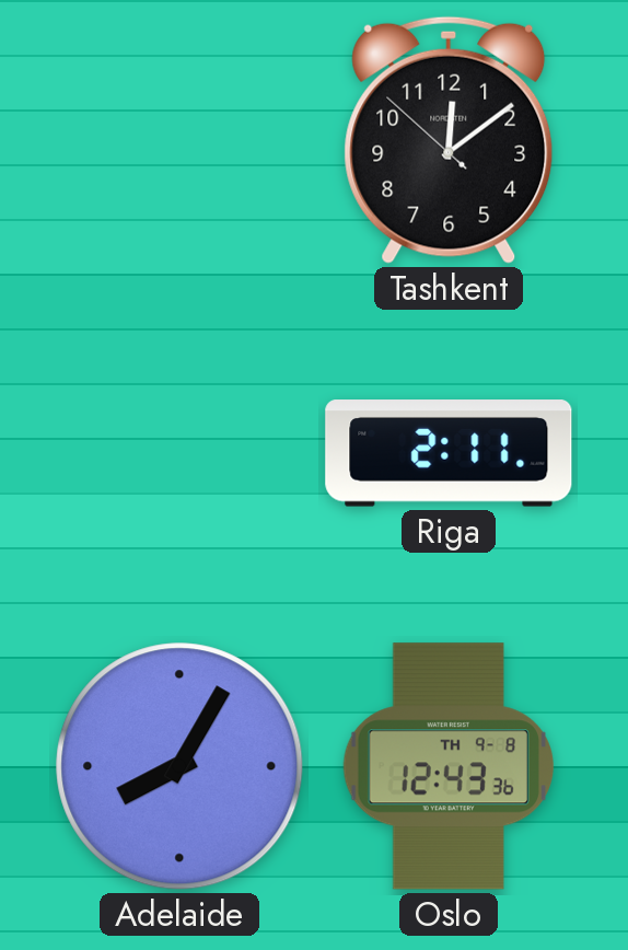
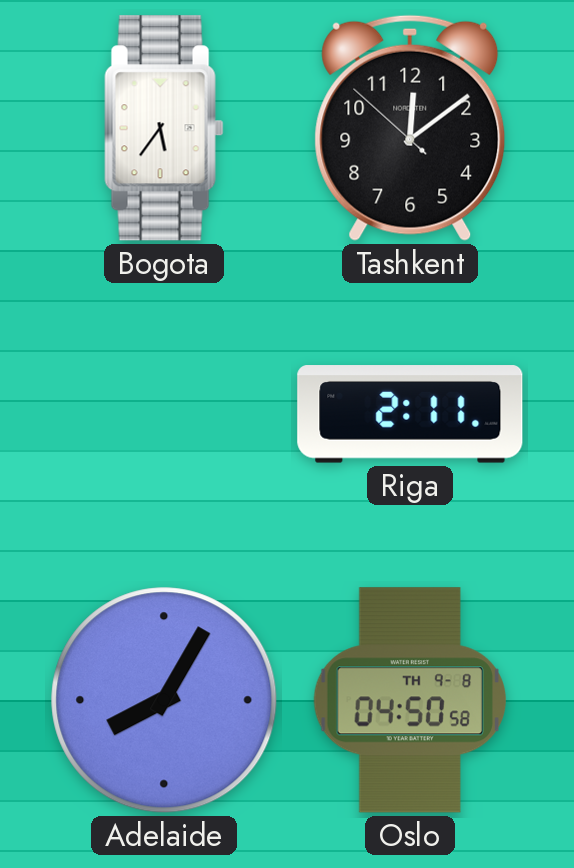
Bogota: none -> 5:36 (164, 128)
Oslo: 12:43 -> 04:50 (410, 700)
